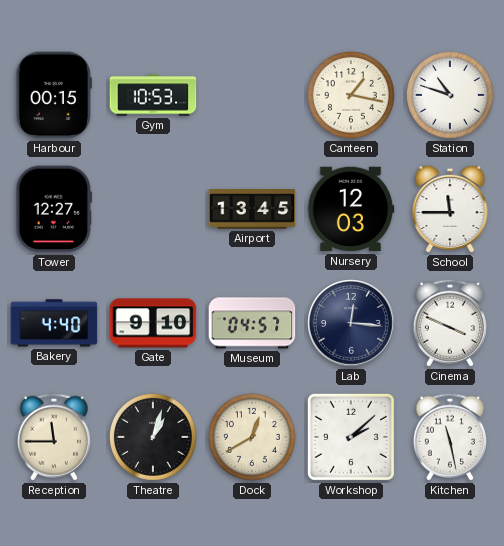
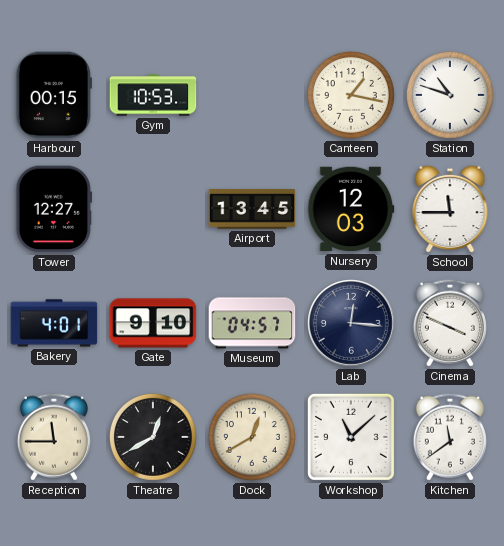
Bakery: 4:40 -> 4:01 (54, 323)
Theatre: 1:03 -> 12:40 (153, 437)
Workshop: 2:08 -> 11:08 (351, 437)
Kitchen: 11:28 -> 11:39 (450, 437)
